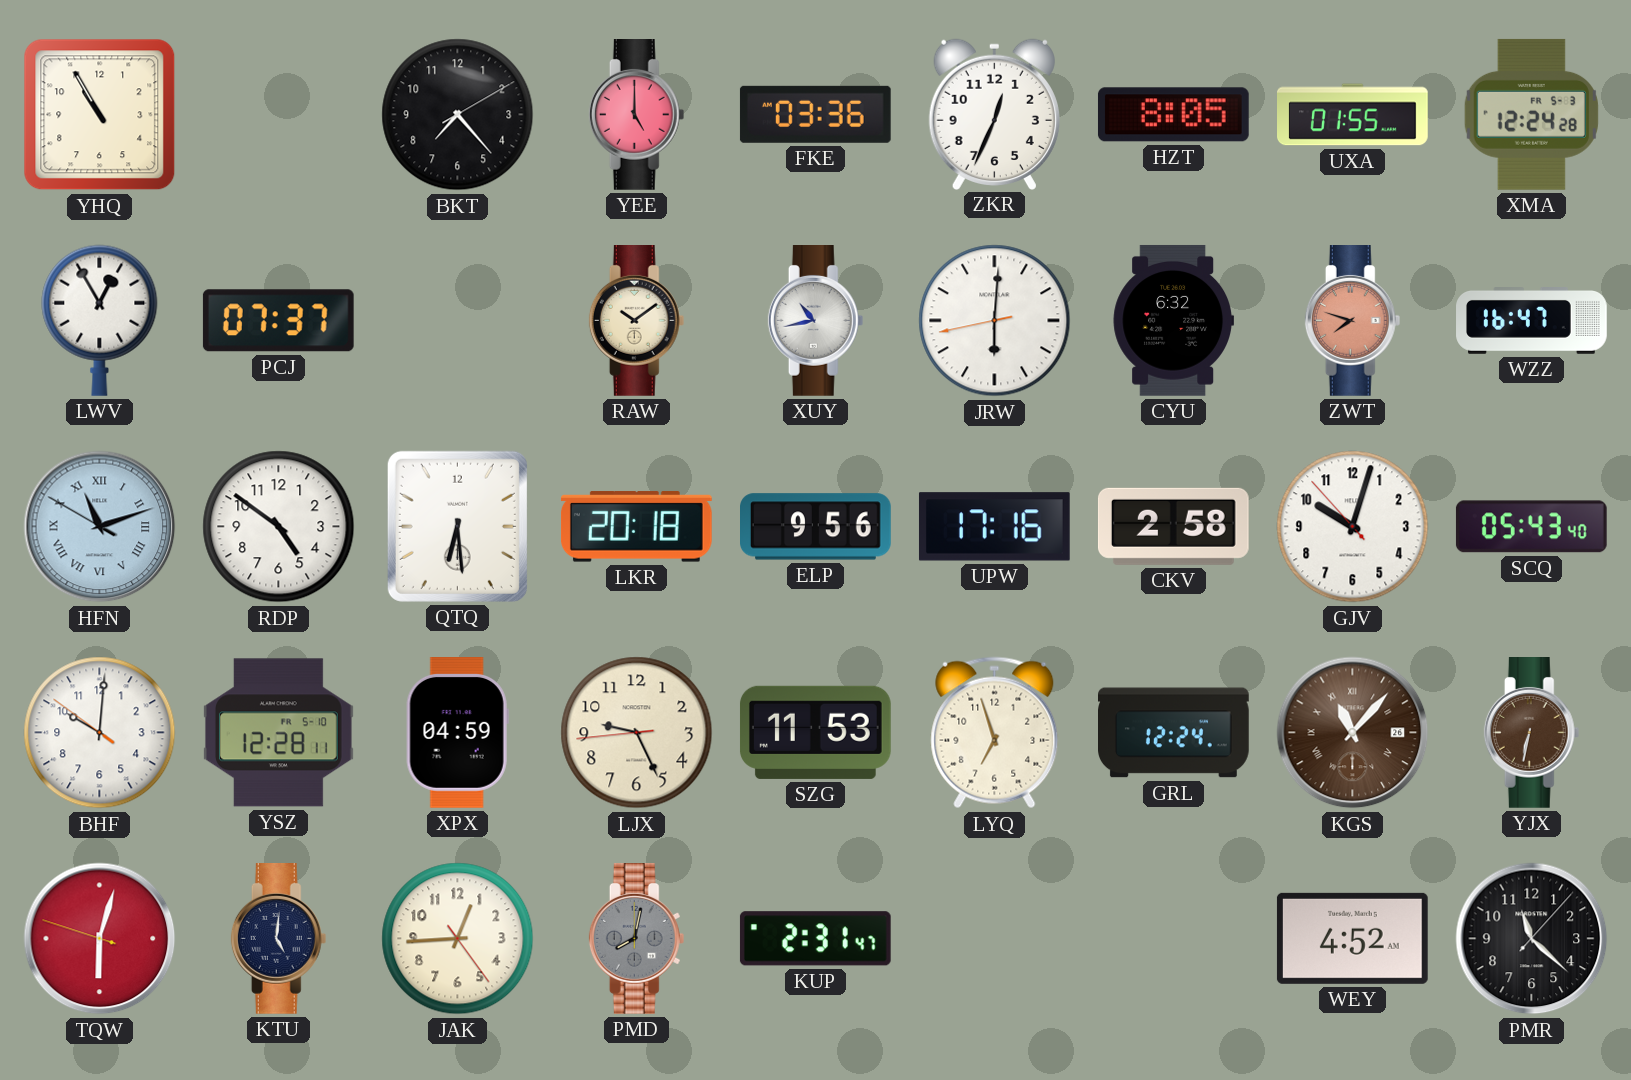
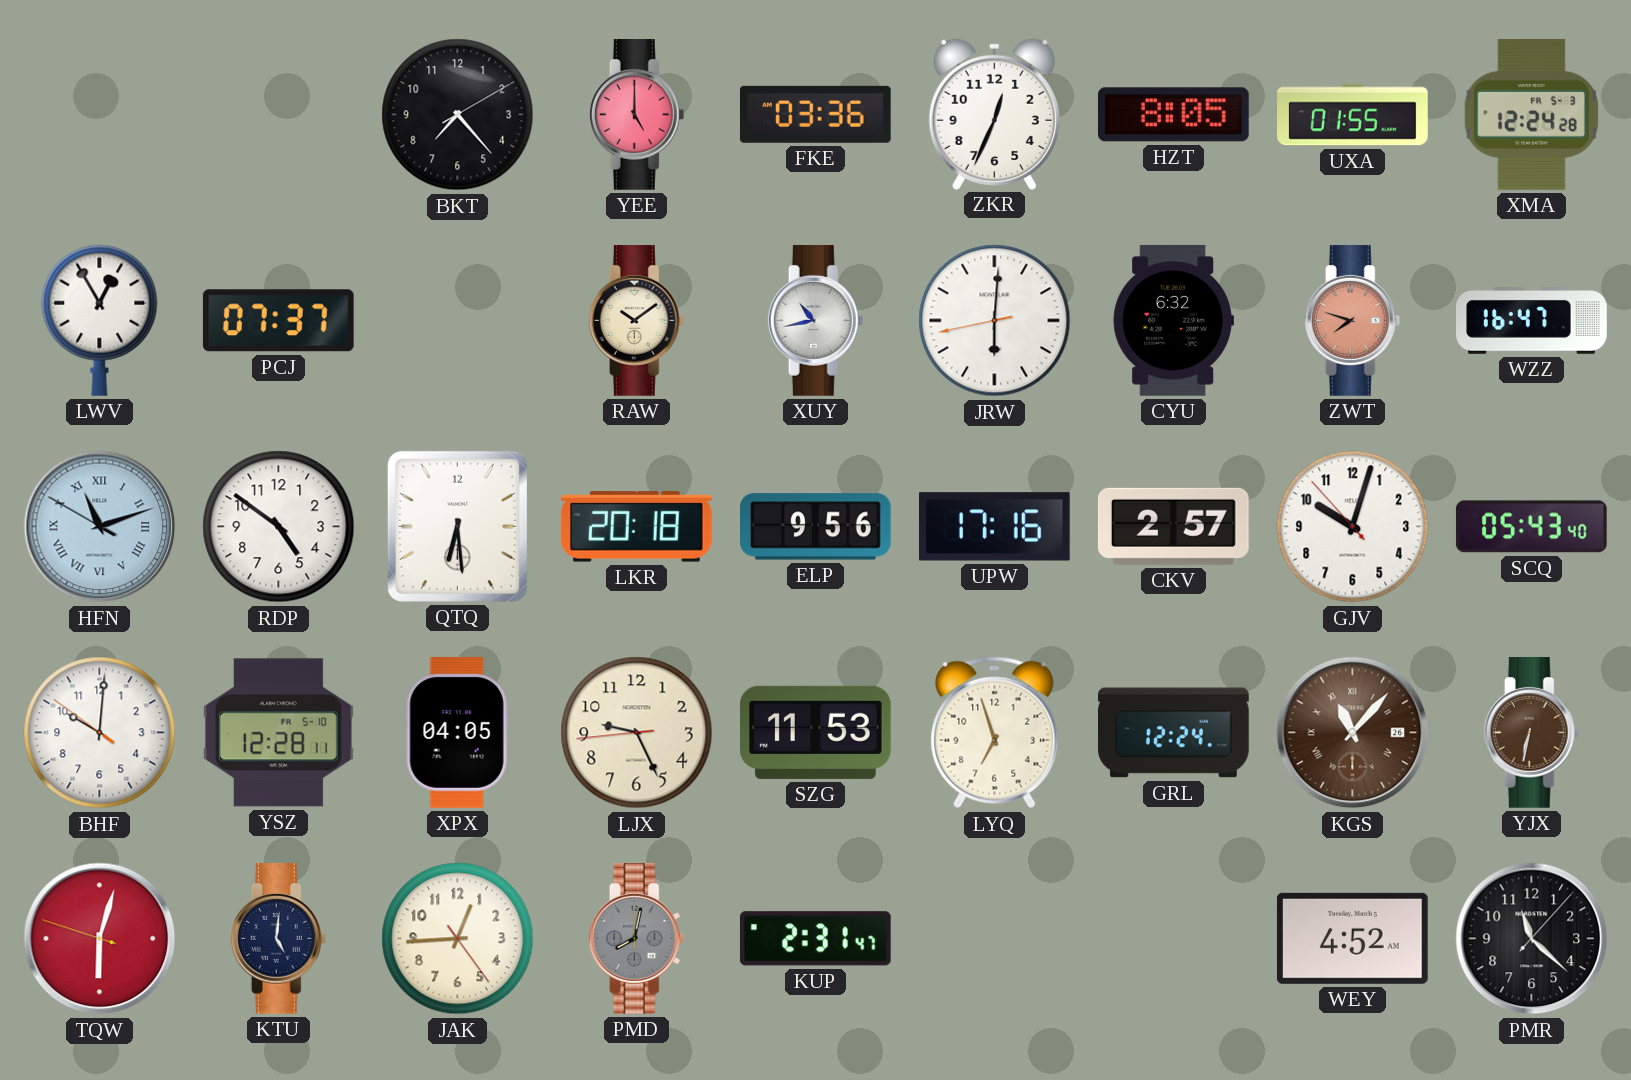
YHQ: 10:55 -> none (100, 115)
CKV: 2:58 -> 2:57 (1173, 526)
XPX: 04:59 -> 04:05 (457, 733)
